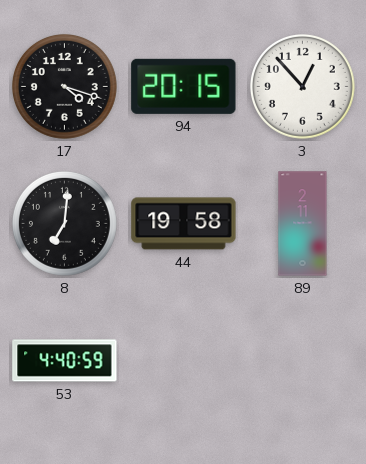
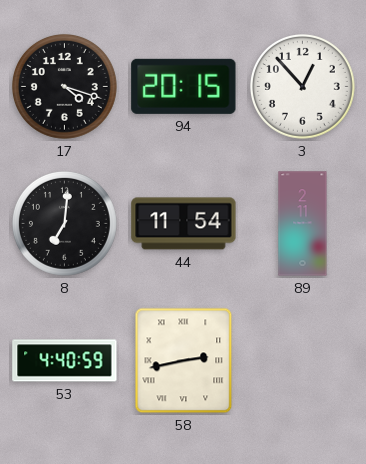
44: 19:58 -> 11:54 (184, 224)
58: none -> 2:43 (184, 361)
